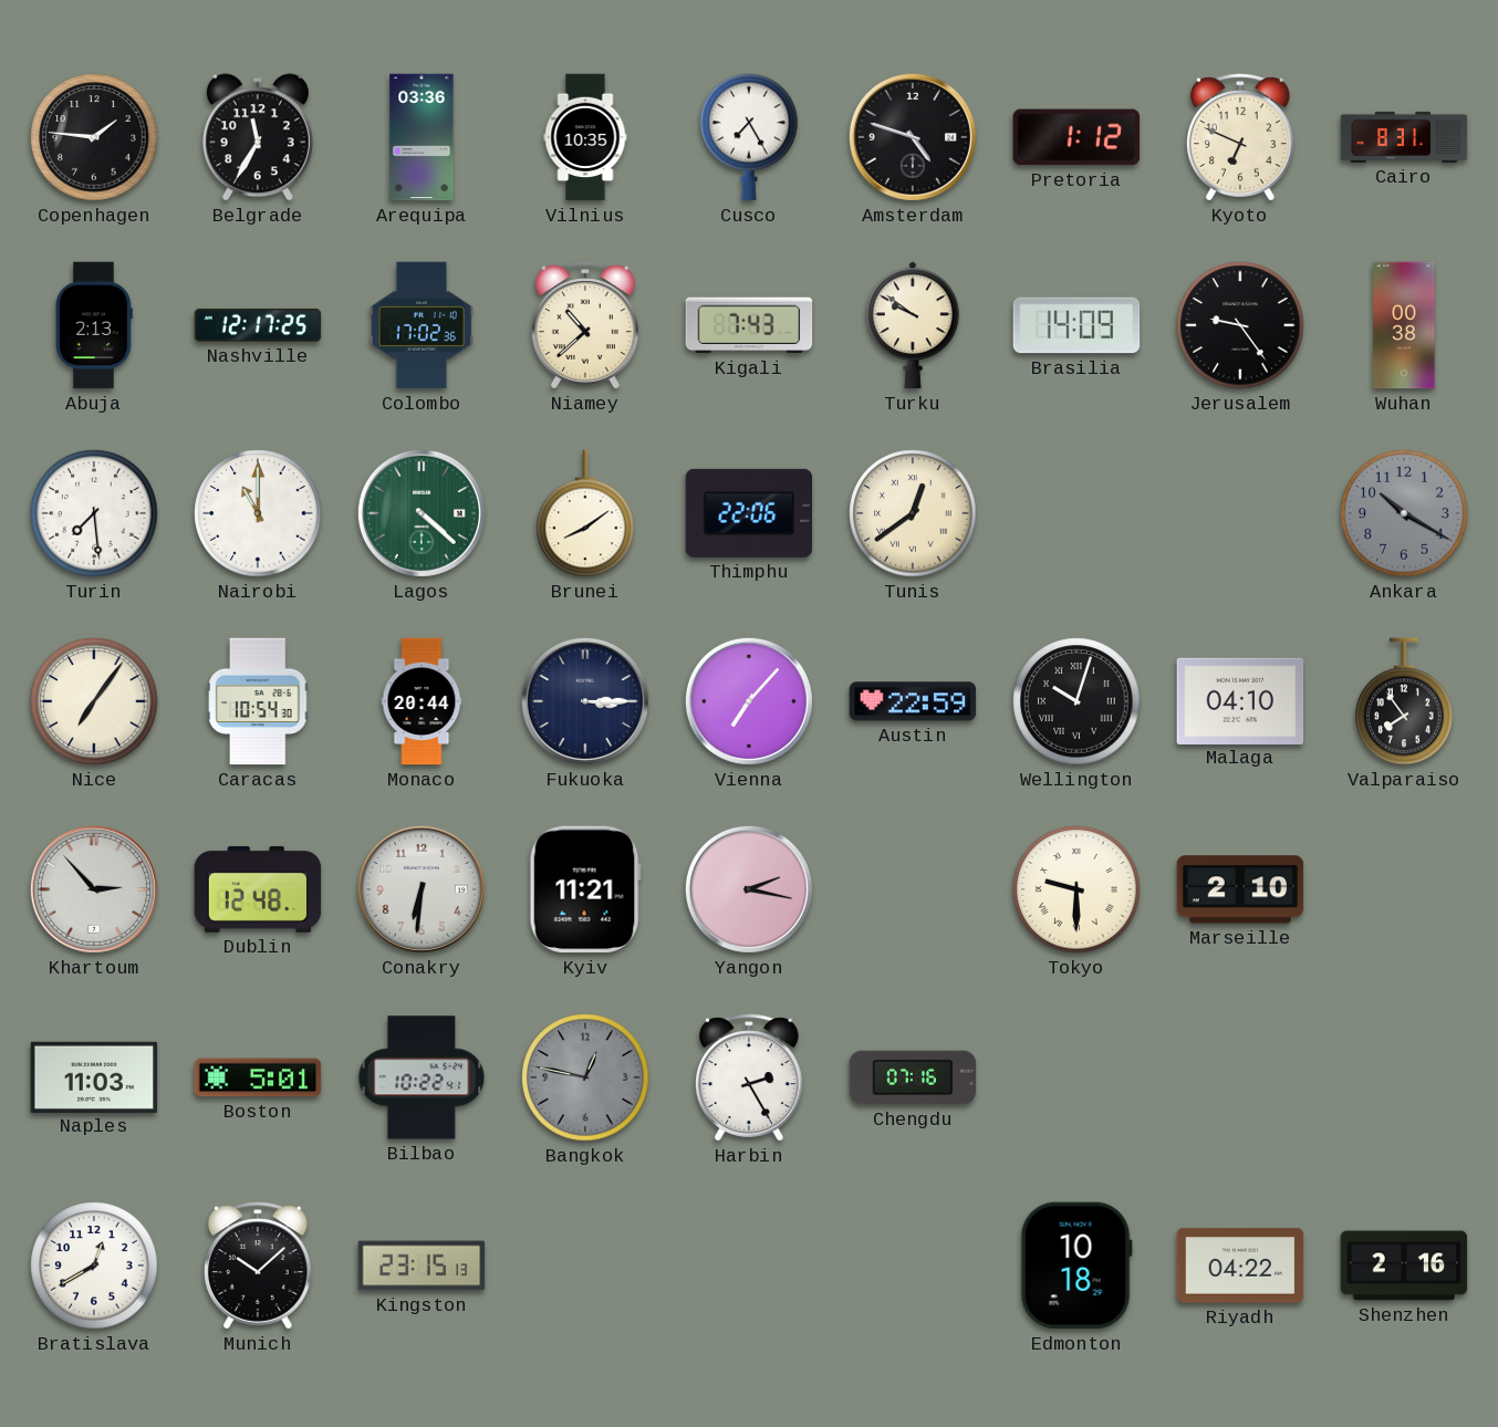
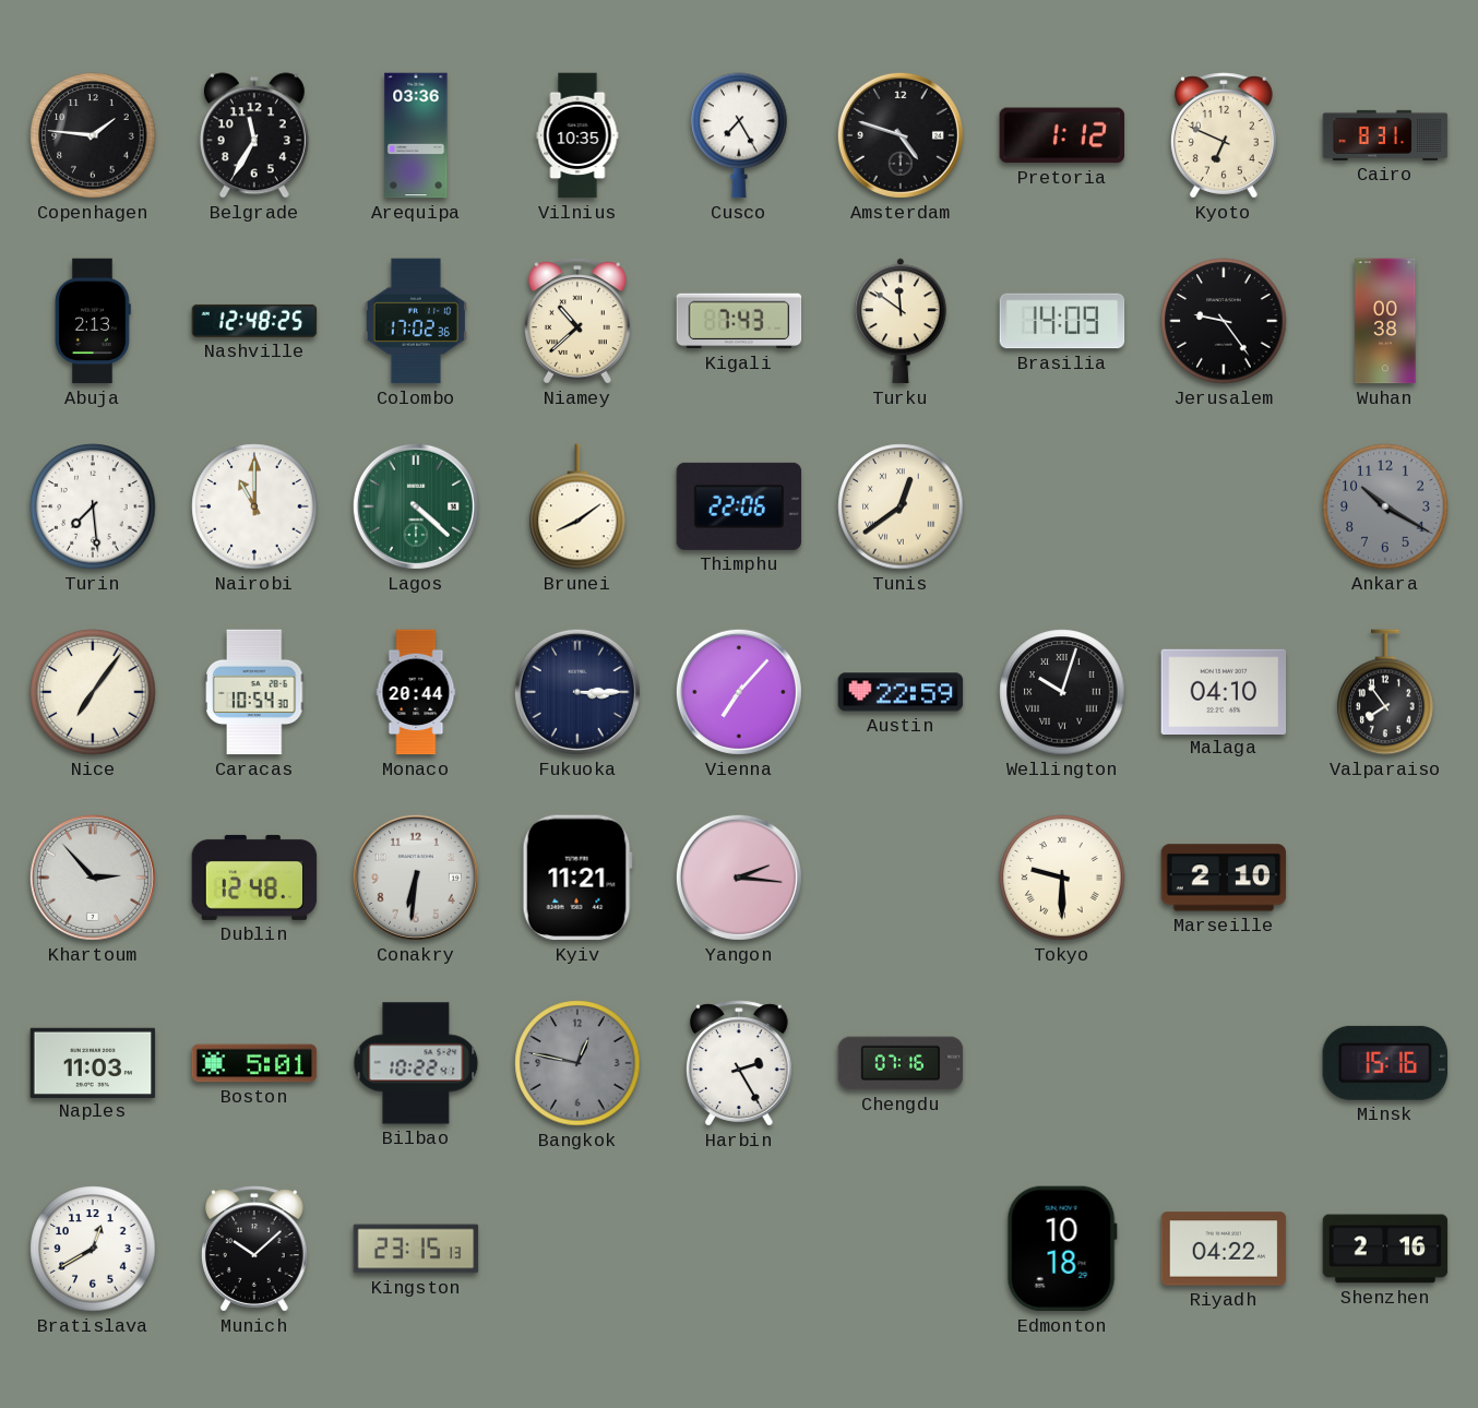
Nashville: 12:17 -> 12:48 (254, 321)
Turku: 9:51 -> 11:51 (901, 321)
Yangon: 2:17 -> 2:16 (739, 878)
Minsk: none -> 15:16 (1384, 1063)
